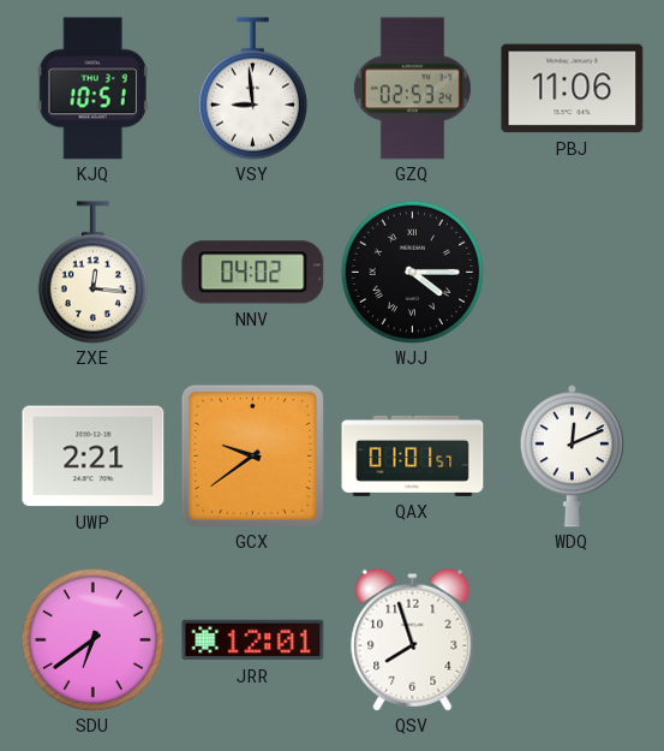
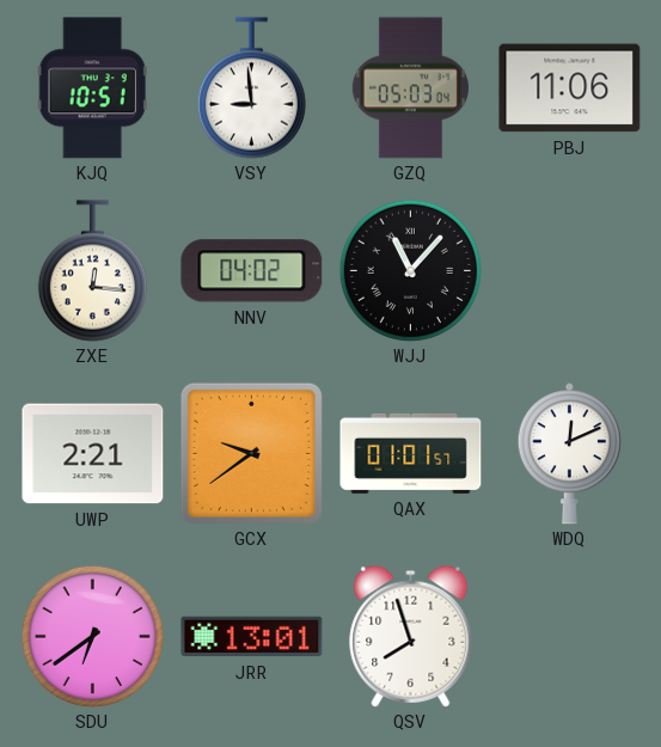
GZQ: 02:53 -> 05:03 (410, 88)
WJJ: 4:15 -> 11:07 (410, 270)
JRR: 12:01 -> 13:01 (252, 637)
